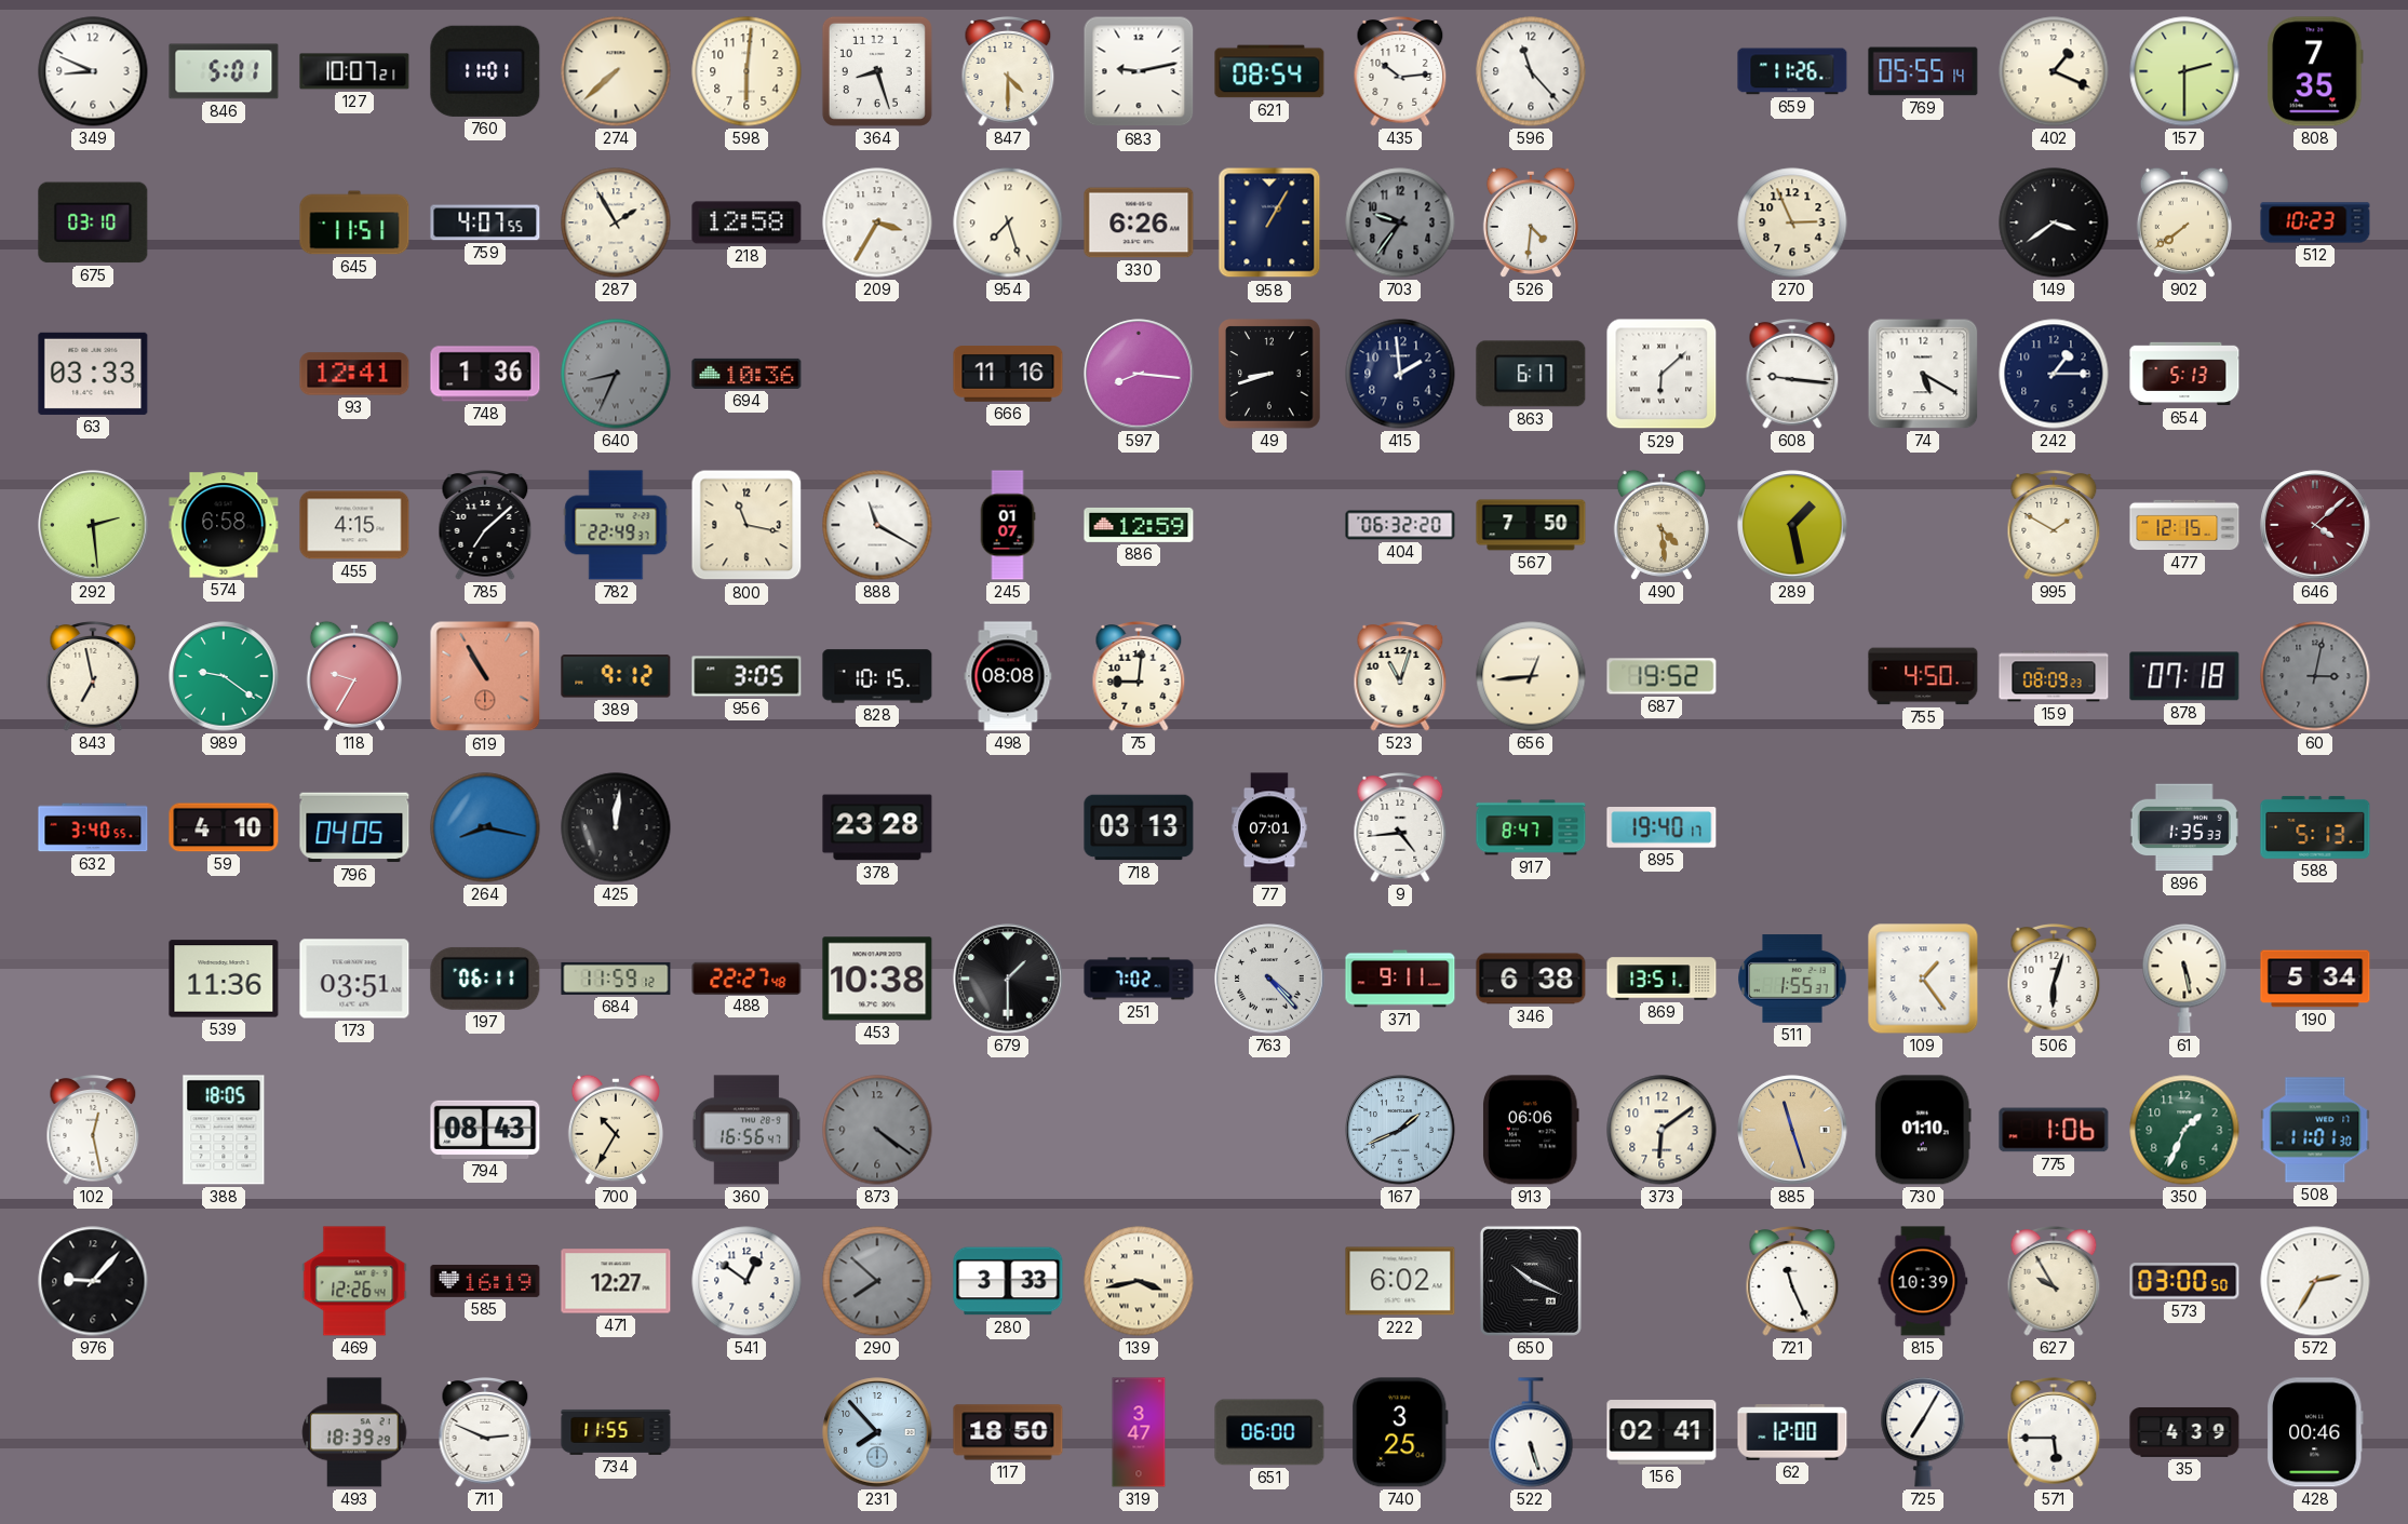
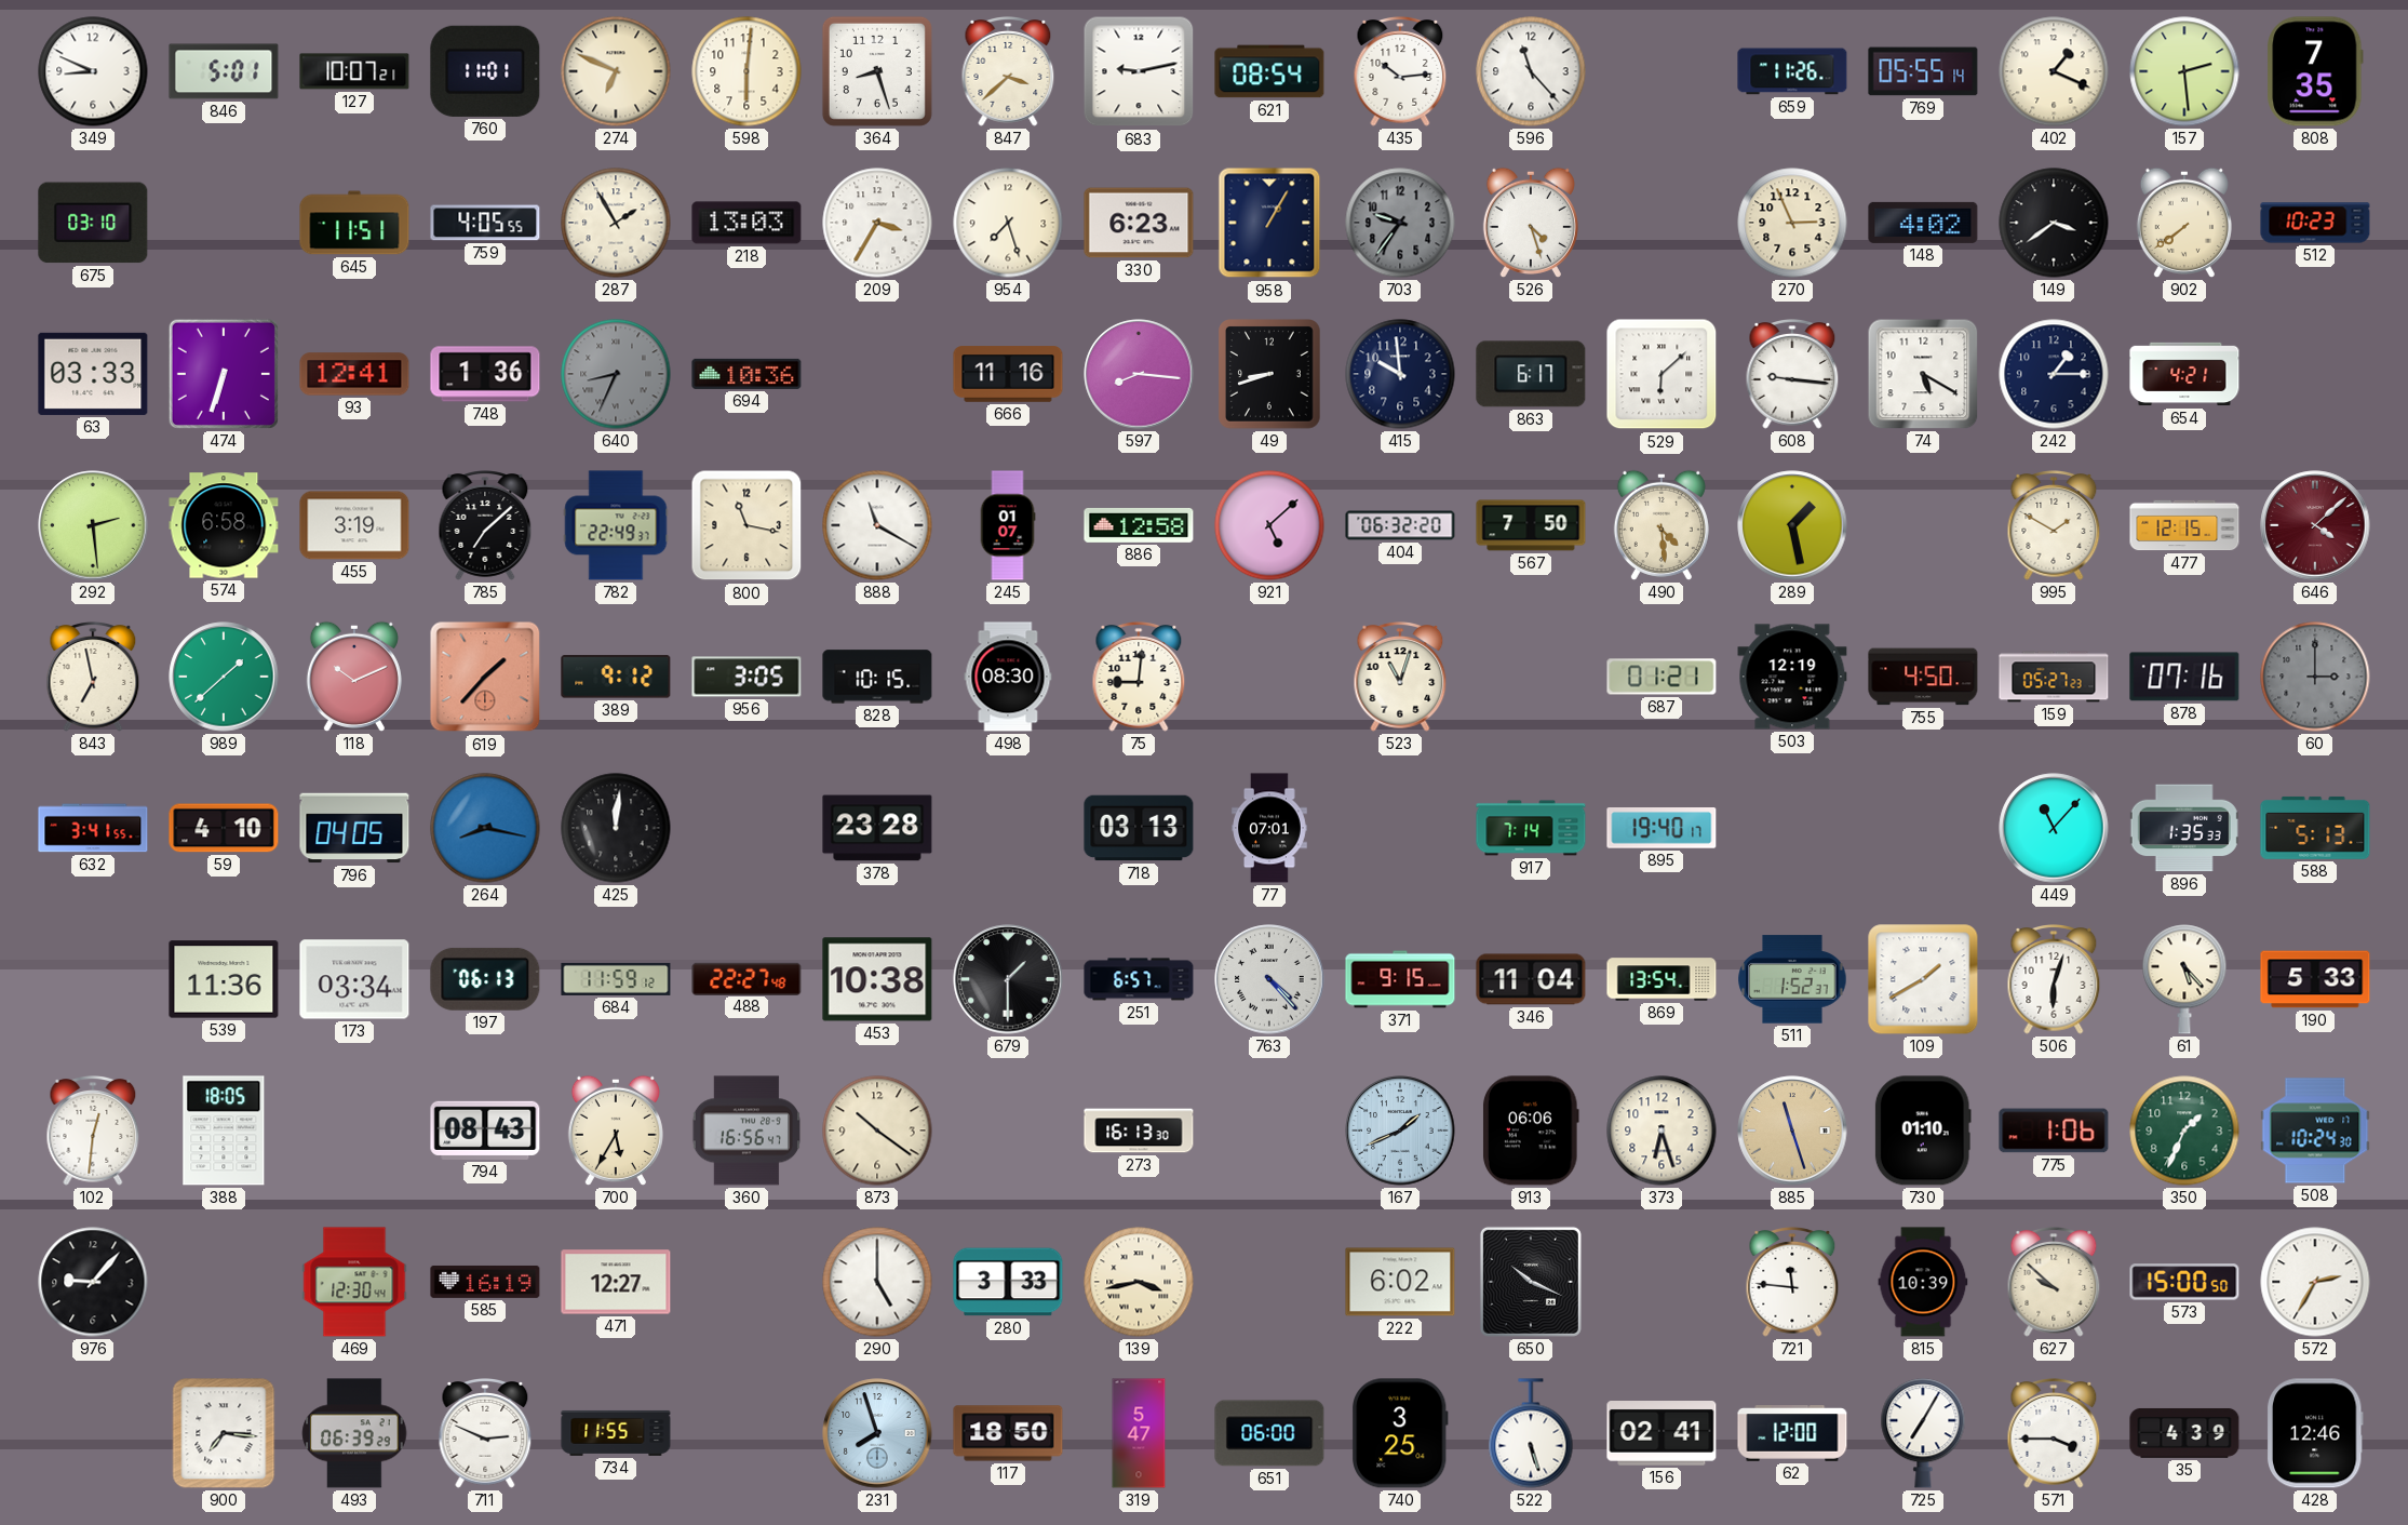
274: 7:38 -> 6:49 (616, 71)
847: 4:30 -> 3:38 (1008, 72)
157: 2:30 -> 2:29 (2184, 71)
759: 4:07 -> 4:05 (485, 223)
218: 12:58 -> 13:03 (746, 223)
330: 6:26 -> 6:23 (1139, 223)
526: 4:31 -> 4:27 (1531, 223)
148: none -> 4:02 (1923, 223)
474: none -> 6:33 (224, 374)
415: 1:59 -> 9:59 (1400, 374)
654: 5:13 -> 4:21 (2184, 374)
455: 4:15 -> 3:19 (354, 525)
886: 12:59 -> 12:58 (1139, 525)
921: none -> 5:08 (1269, 525)
989: 9:21 -> 1:38 (224, 677)
118: 9:35 -> 10:11 (354, 677)
619: 10:55 -> 1:37 (485, 677)
498: 08:08 -> 08:30 (1008, 677)
656: 12:44 -> none (1531, 676)
687: 19:52 -> 01:21 (1662, 677)
503: none -> 12:19 (1792, 677)
159: 08:09 -> 05:27 (2054, 677)
878: 07:18 -> 07:16 (2184, 677)
60: 3:02 -> 3:00 (2315, 677)
632: 3:40 -> 3:41 (93, 828)
9: 4:44 -> none (1400, 828)
917: 8:47 -> 7:14 (1531, 828)
449: none -> 11:07 (2054, 828)
173: 03:51 -> 03:34 (354, 979)
197: 06:11 -> 06:13 (485, 979)
251: 7:02 -> 6:57 (1139, 979)
371: 9:11 -> 9:15 (1400, 979)
346: 6:38 -> 11:04 (1531, 979)
869: 13:51 -> 13:54 (1662, 979)
511: 1:55 -> 1:52 (1792, 979)
109: 1:24 -> 1:40 (1923, 979)
61: 5:28 -> 5:23 (2184, 979)
190: 5:34 -> 5:33 (2315, 979)
102: 12:28 -> 12:31 (93, 1132)
700: 10:35 -> 5:35 (616, 1131)
873: 4:21 -> 10:21 (877, 1131)
873 dial: grey -> cream (877, 1131)
273: none -> 16:13 (1139, 1131)
373: 6:09 -> 6:27 (1662, 1131)
508: 11:01 -> 10:24 (2315, 1131)
469: 12:26 -> 12:30 (354, 1282)
541: 12:51 -> none (746, 1281)
290: 7:52 -> 5:00 (877, 1282)
290 dial: grey -> white (877, 1282)
721: 11:26 -> 11:46 (1792, 1283)
627: 9:55 -> 9:52 (2054, 1283)
573: 03:00 -> 15:00 (2184, 1282)
900: none -> 7:16 (224, 1433)
493: 18:39 -> 06:39 (354, 1433)
231: 7:53 -> 7:57 (877, 1433)
319: 3:47 -> 5:47 (1139, 1433)
571: 5:45 -> 3:45 (2054, 1434)
428: 00:46 -> 12:46 (2315, 1433)
